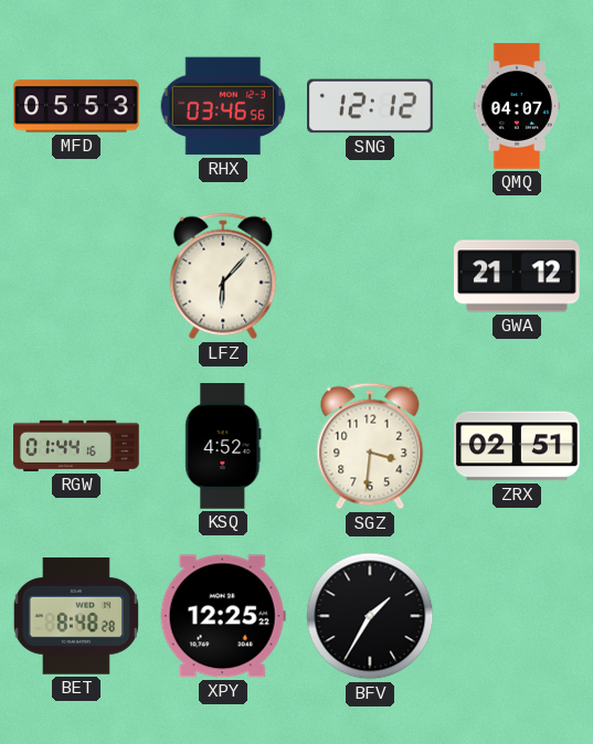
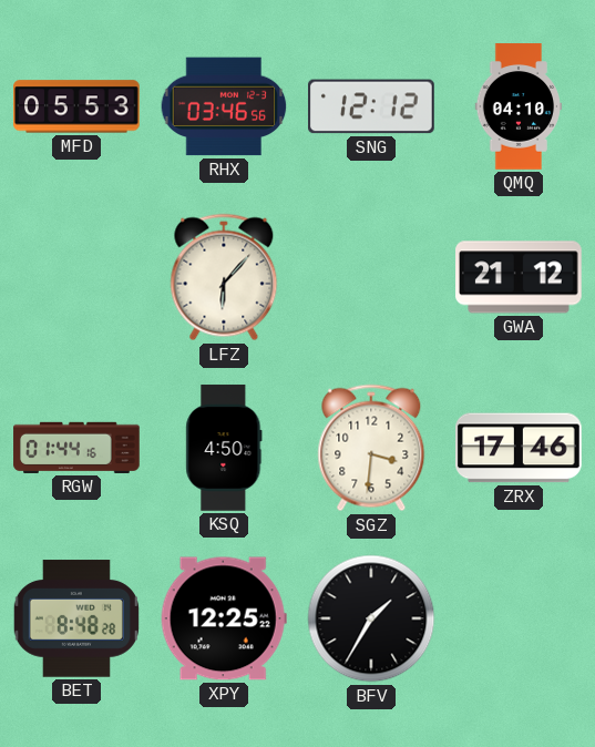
QMQ: 04:07 -> 04:10 (519, 106)
KSQ: 4:52 -> 4:50 (224, 448)
ZRX: 02:51 -> 17:46 (520, 448)
